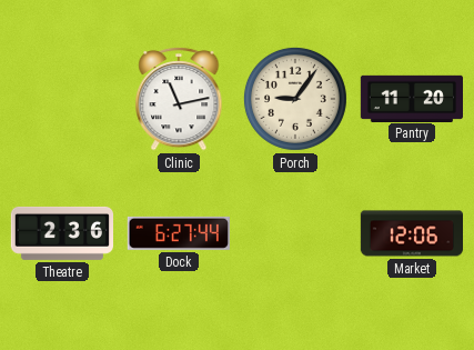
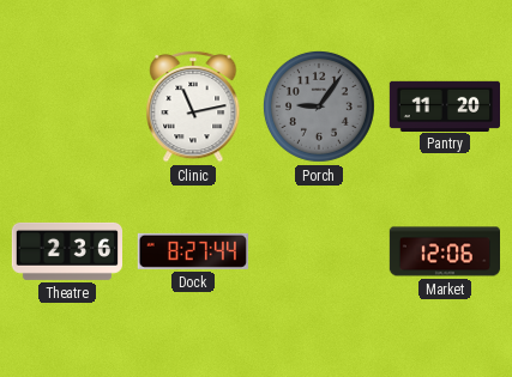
Porch dial: cream -> grey (319, 107)
Dock: 6:27 -> 8:27 (193, 251)
